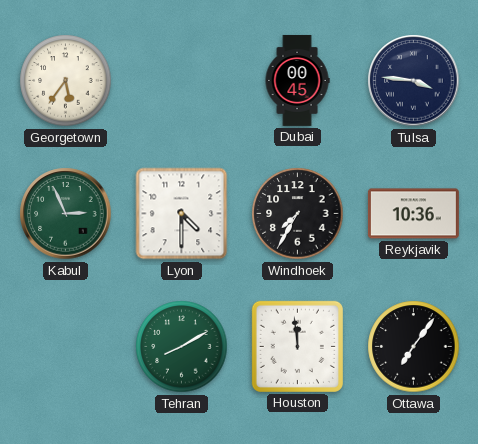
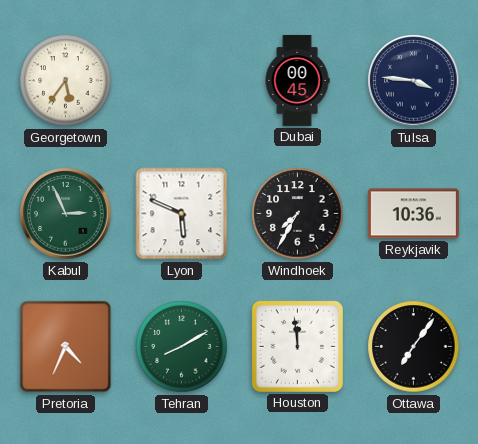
Lyon: 4:30 -> 5:49 (182, 214)
Pretoria: none -> 4:34 (66, 347)
